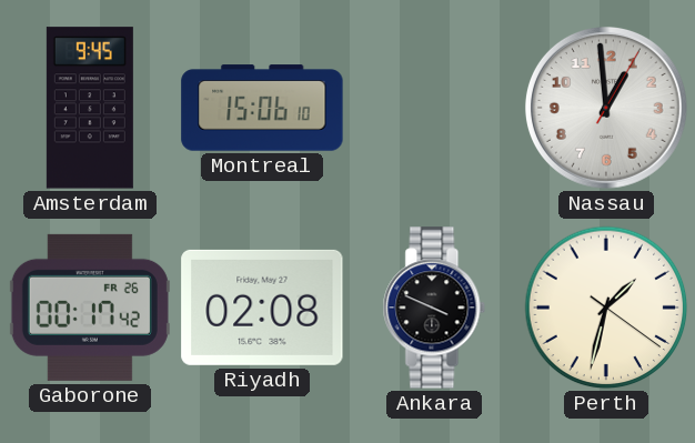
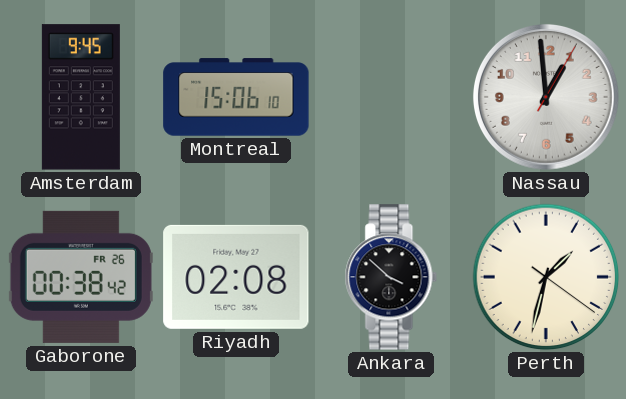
Gaborone: 00:17 -> 00:38 (81, 277)
Ankara: 3:49 -> 3:52 (391, 277)
